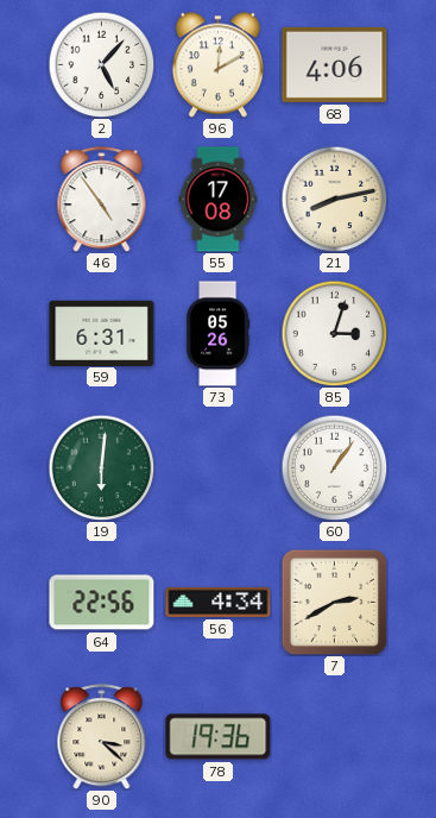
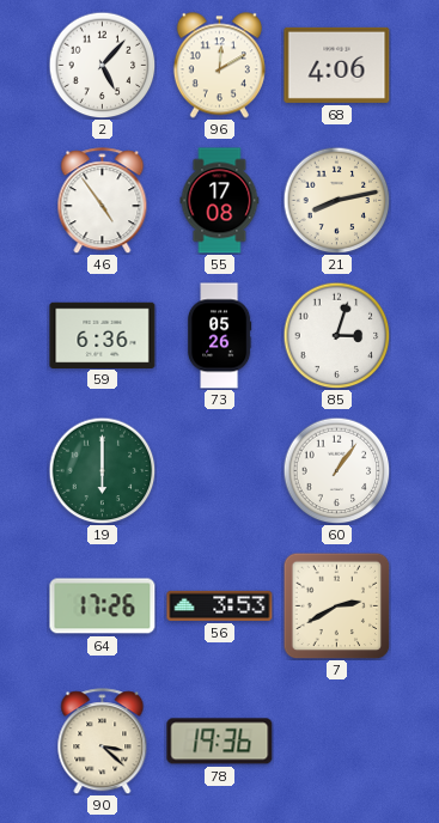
59: 6:31 -> 6:36 (103, 335)
19: 6:01 -> 6:00 (102, 470)
64: 22:56 -> 17:26 (103, 606)
56: 4:34 -> 3:53 (220, 605)
